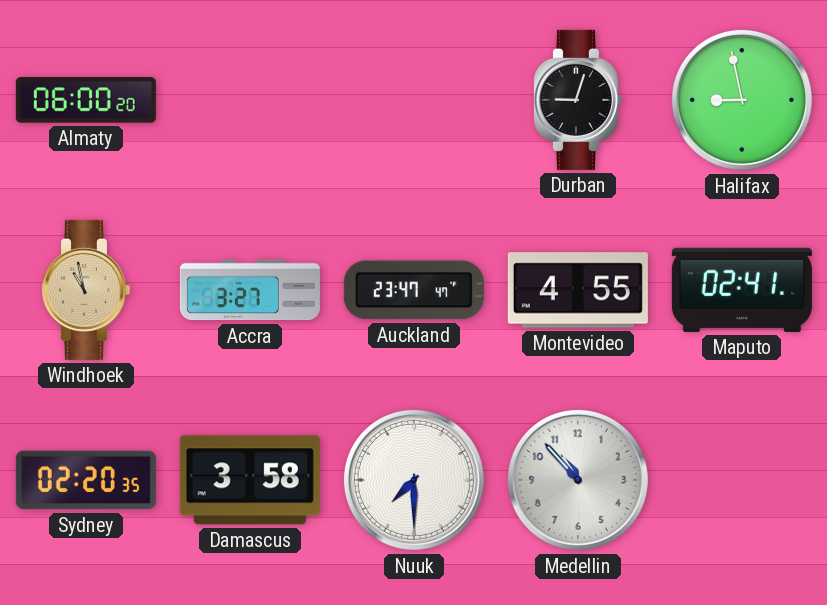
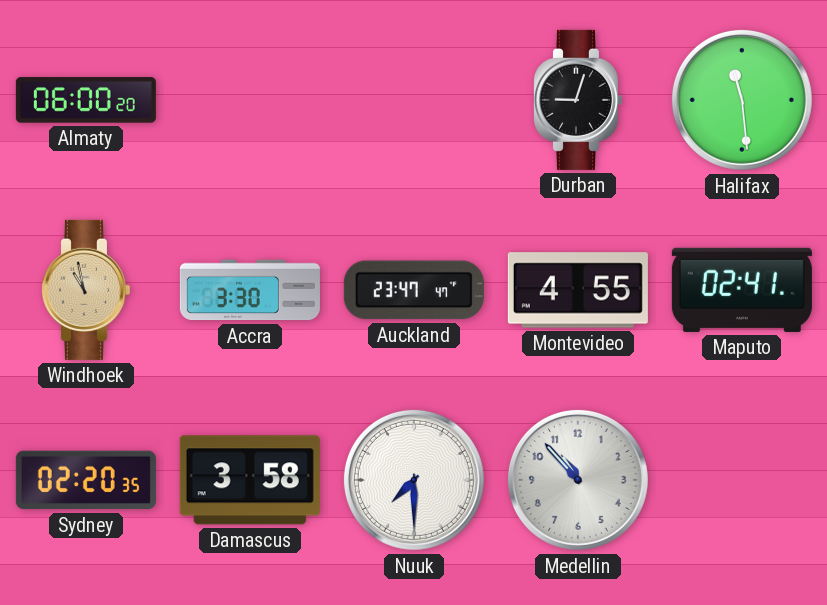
Halifax: 8:58 -> 11:29 (742, 100)
Accra: 3:27 -> 3:30 (250, 290)
